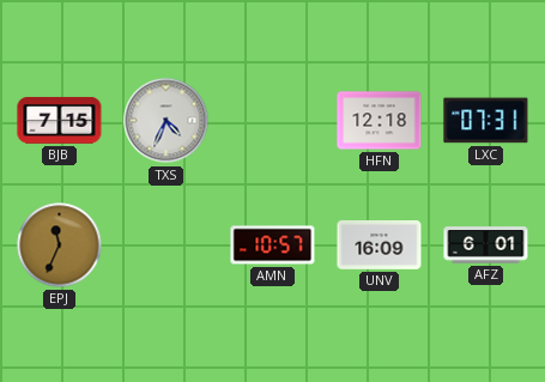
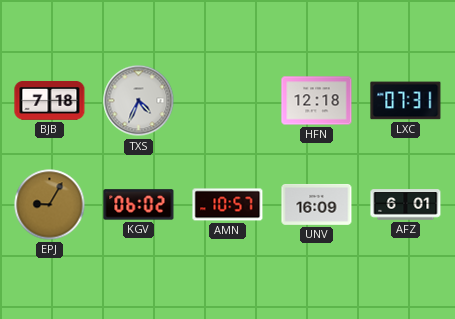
BJB: 7:15 -> 7:18 (50, 100)
EPJ: 11:34 -> 9:05 (50, 205)
KGV: none -> 06:02 (139, 205)
